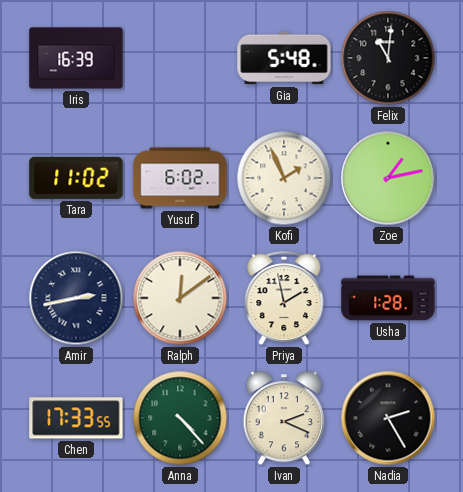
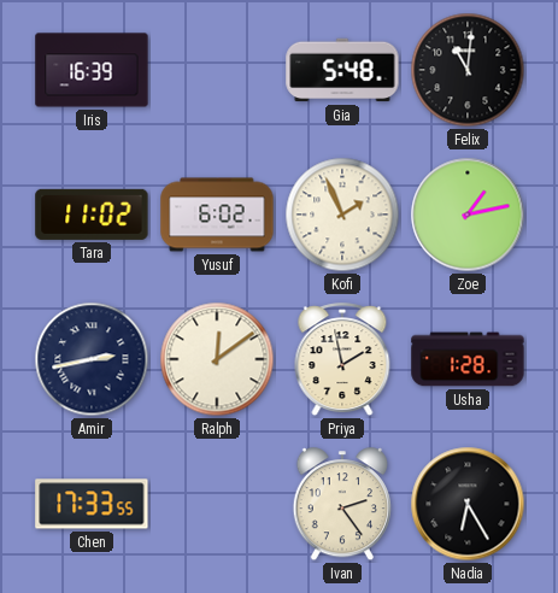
Anna: 4:23 -> none (180, 418)
Ivan: 2:19 -> 2:24 (341, 505)
Nadia: 2:25 -> 6:25 (468, 504)
